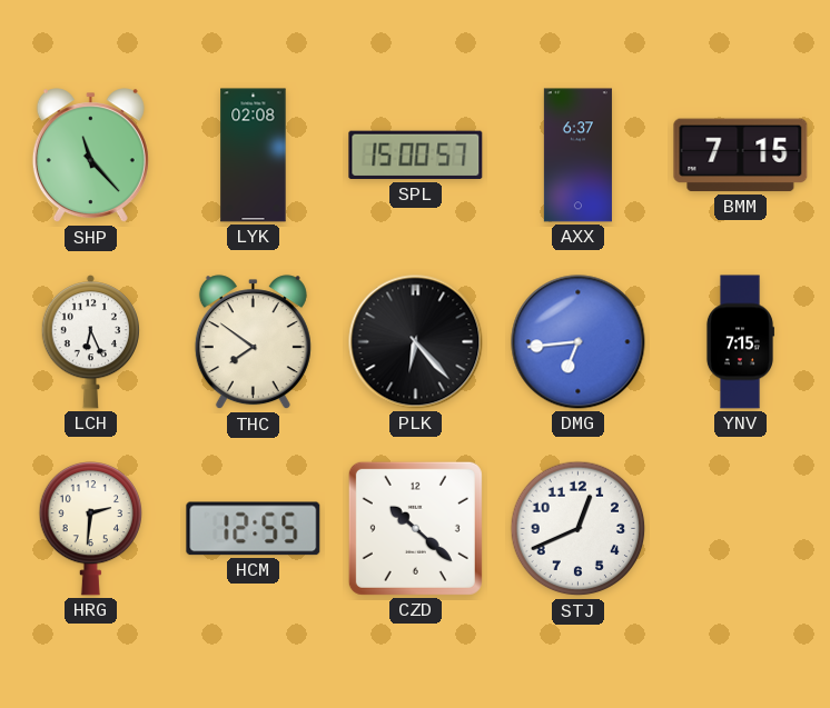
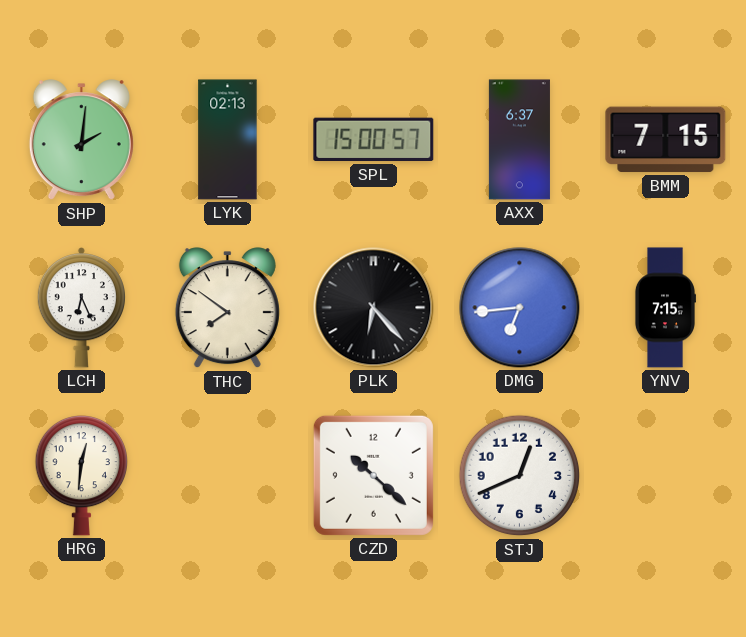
SHP: 11:23 -> 2:01 (81, 140)
LYK: 02:08 -> 02:13 (228, 140)
HRG: 2:31 -> 12:31 (81, 476)
HCM: 12:55 -> none (254, 529)
